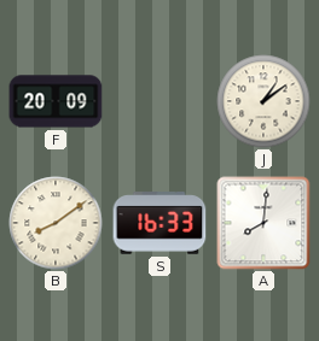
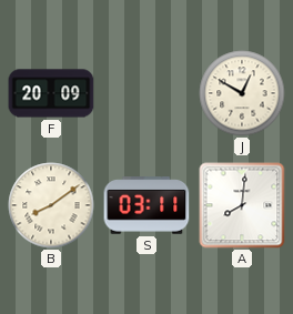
J: 1:09 -> 12:50 (242, 93)
S: 16:33 -> 03:11 (146, 205)
